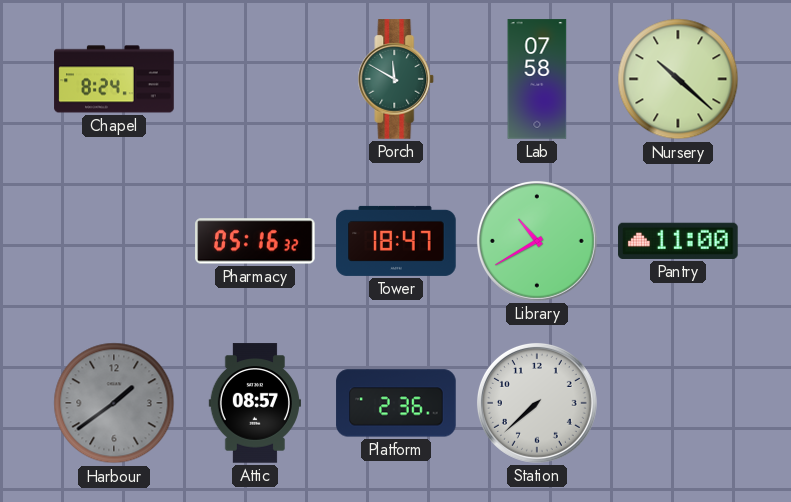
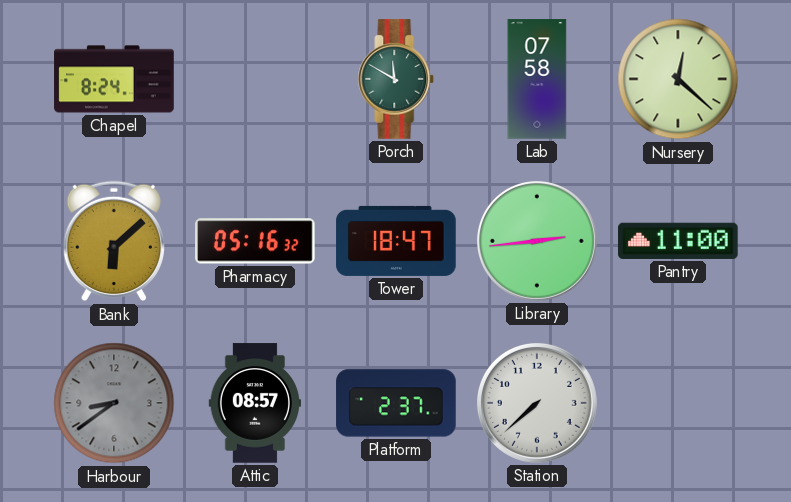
Nursery: 10:22 -> 12:22 (678, 79)
Bank: none -> 6:08 (113, 241)
Library: 10:40 -> 2:44 (537, 241)
Harbour: 1:39 -> 8:39 (114, 403)
Platform: 2:36 -> 2:37 (396, 403)
